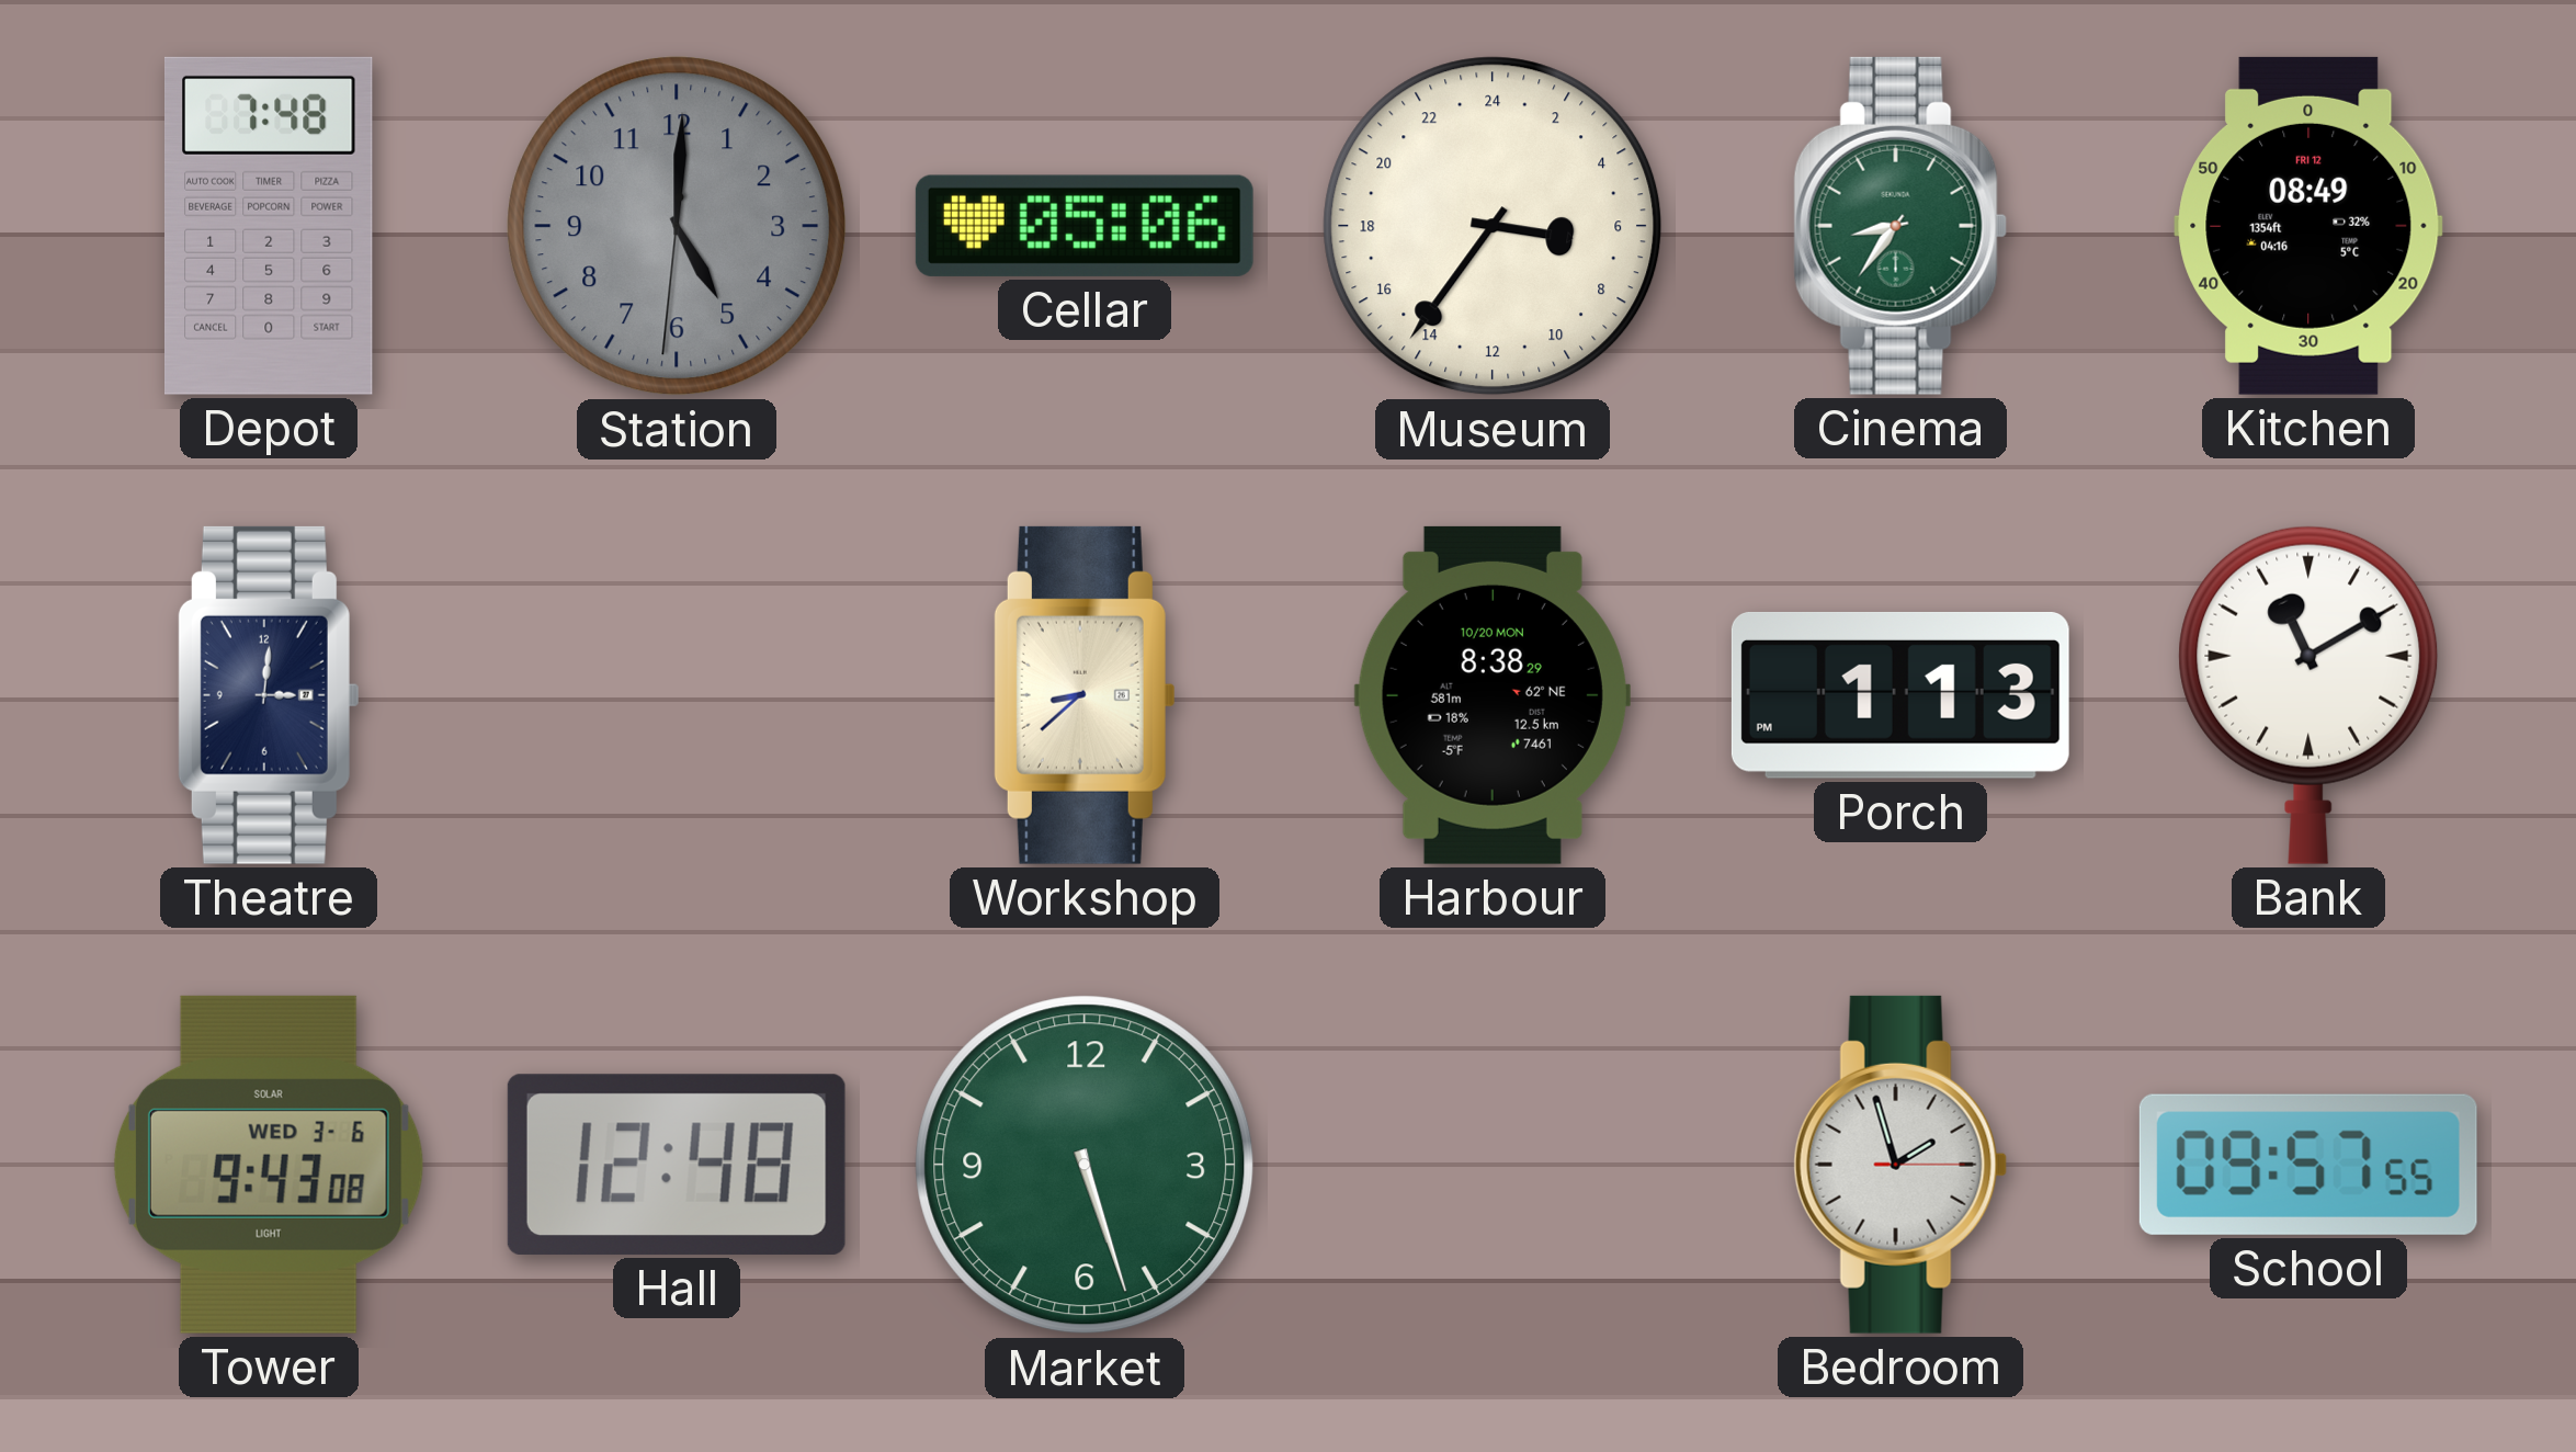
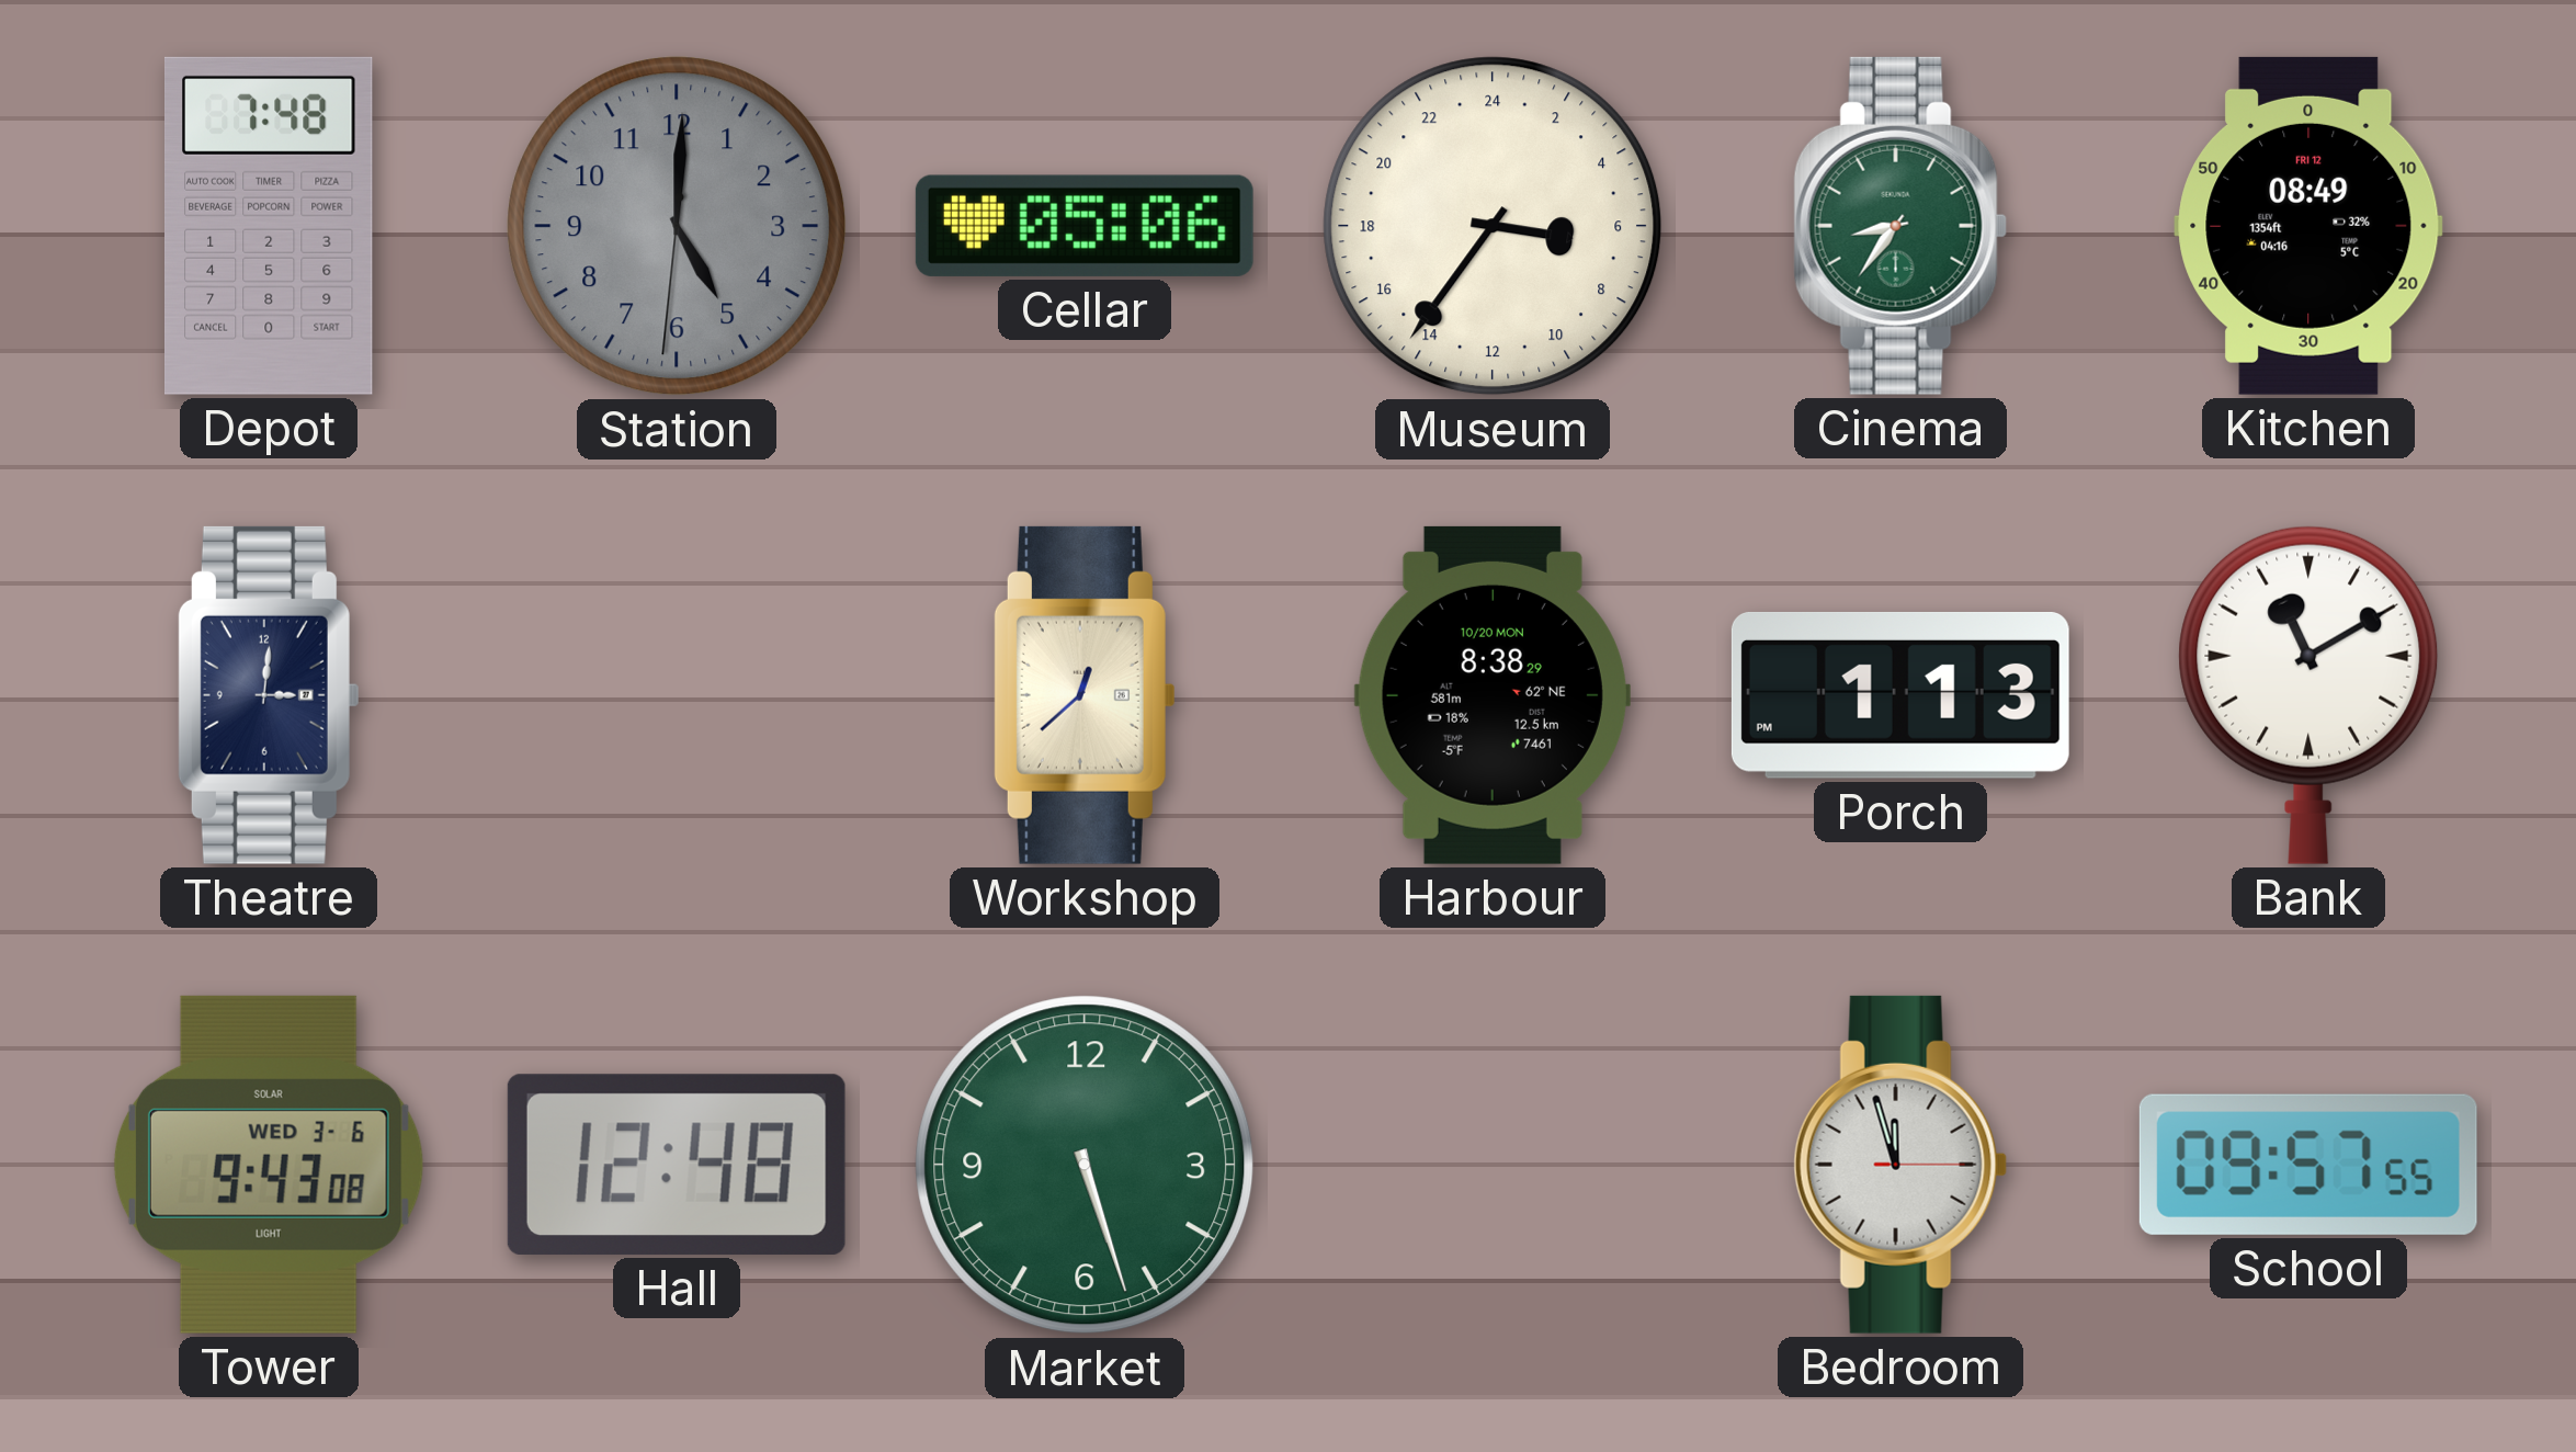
Workshop: 8:38 -> 12:38 (1085, 695)
Bedroom: 1:57 -> 11:57 (1900, 1165)
